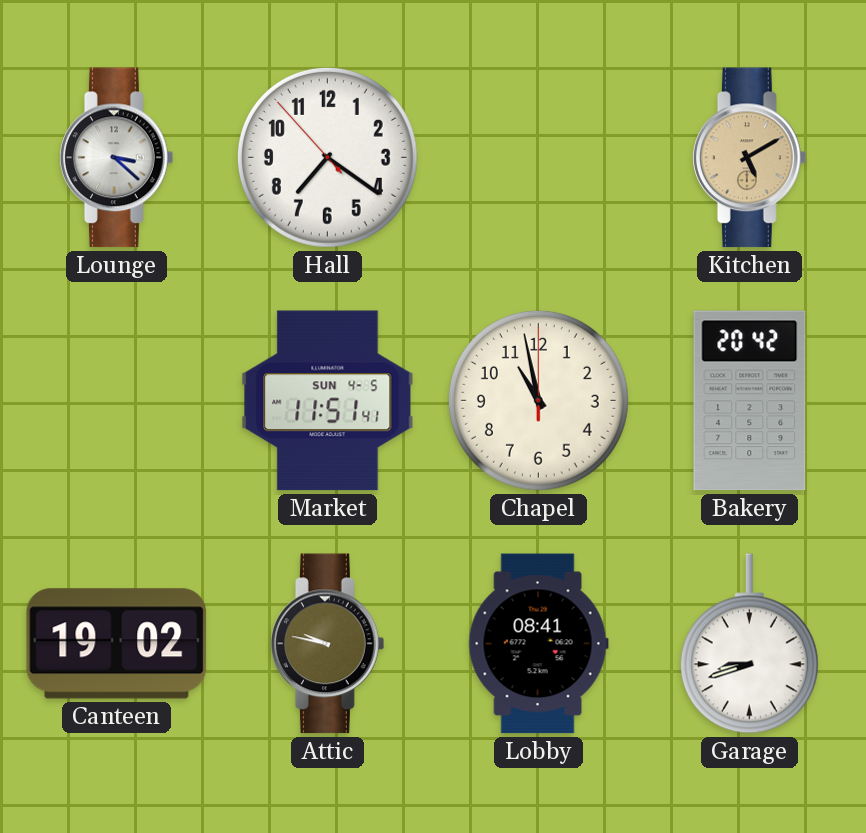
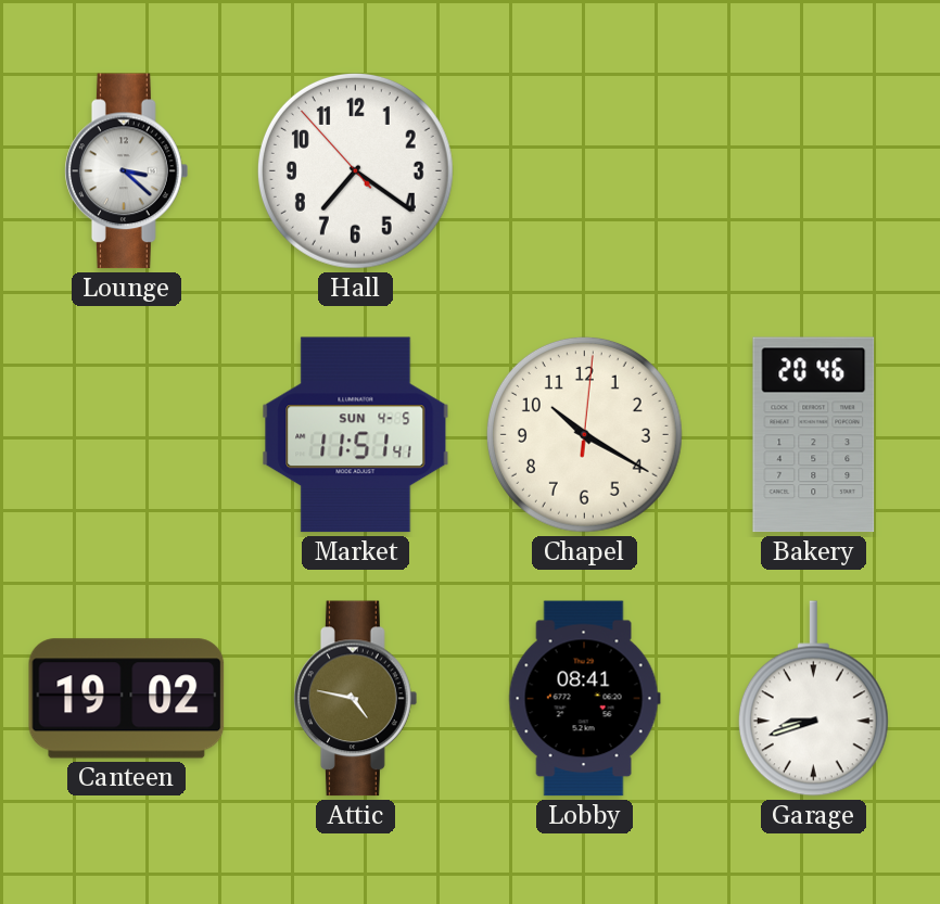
Kitchen: 5:10 -> none (750, 158)
Chapel: 10:58 -> 10:20 (584, 434)
Bakery: 20:42 -> 20:46 (814, 435)
Attic: 9:47 -> 4:47 (356, 699)
